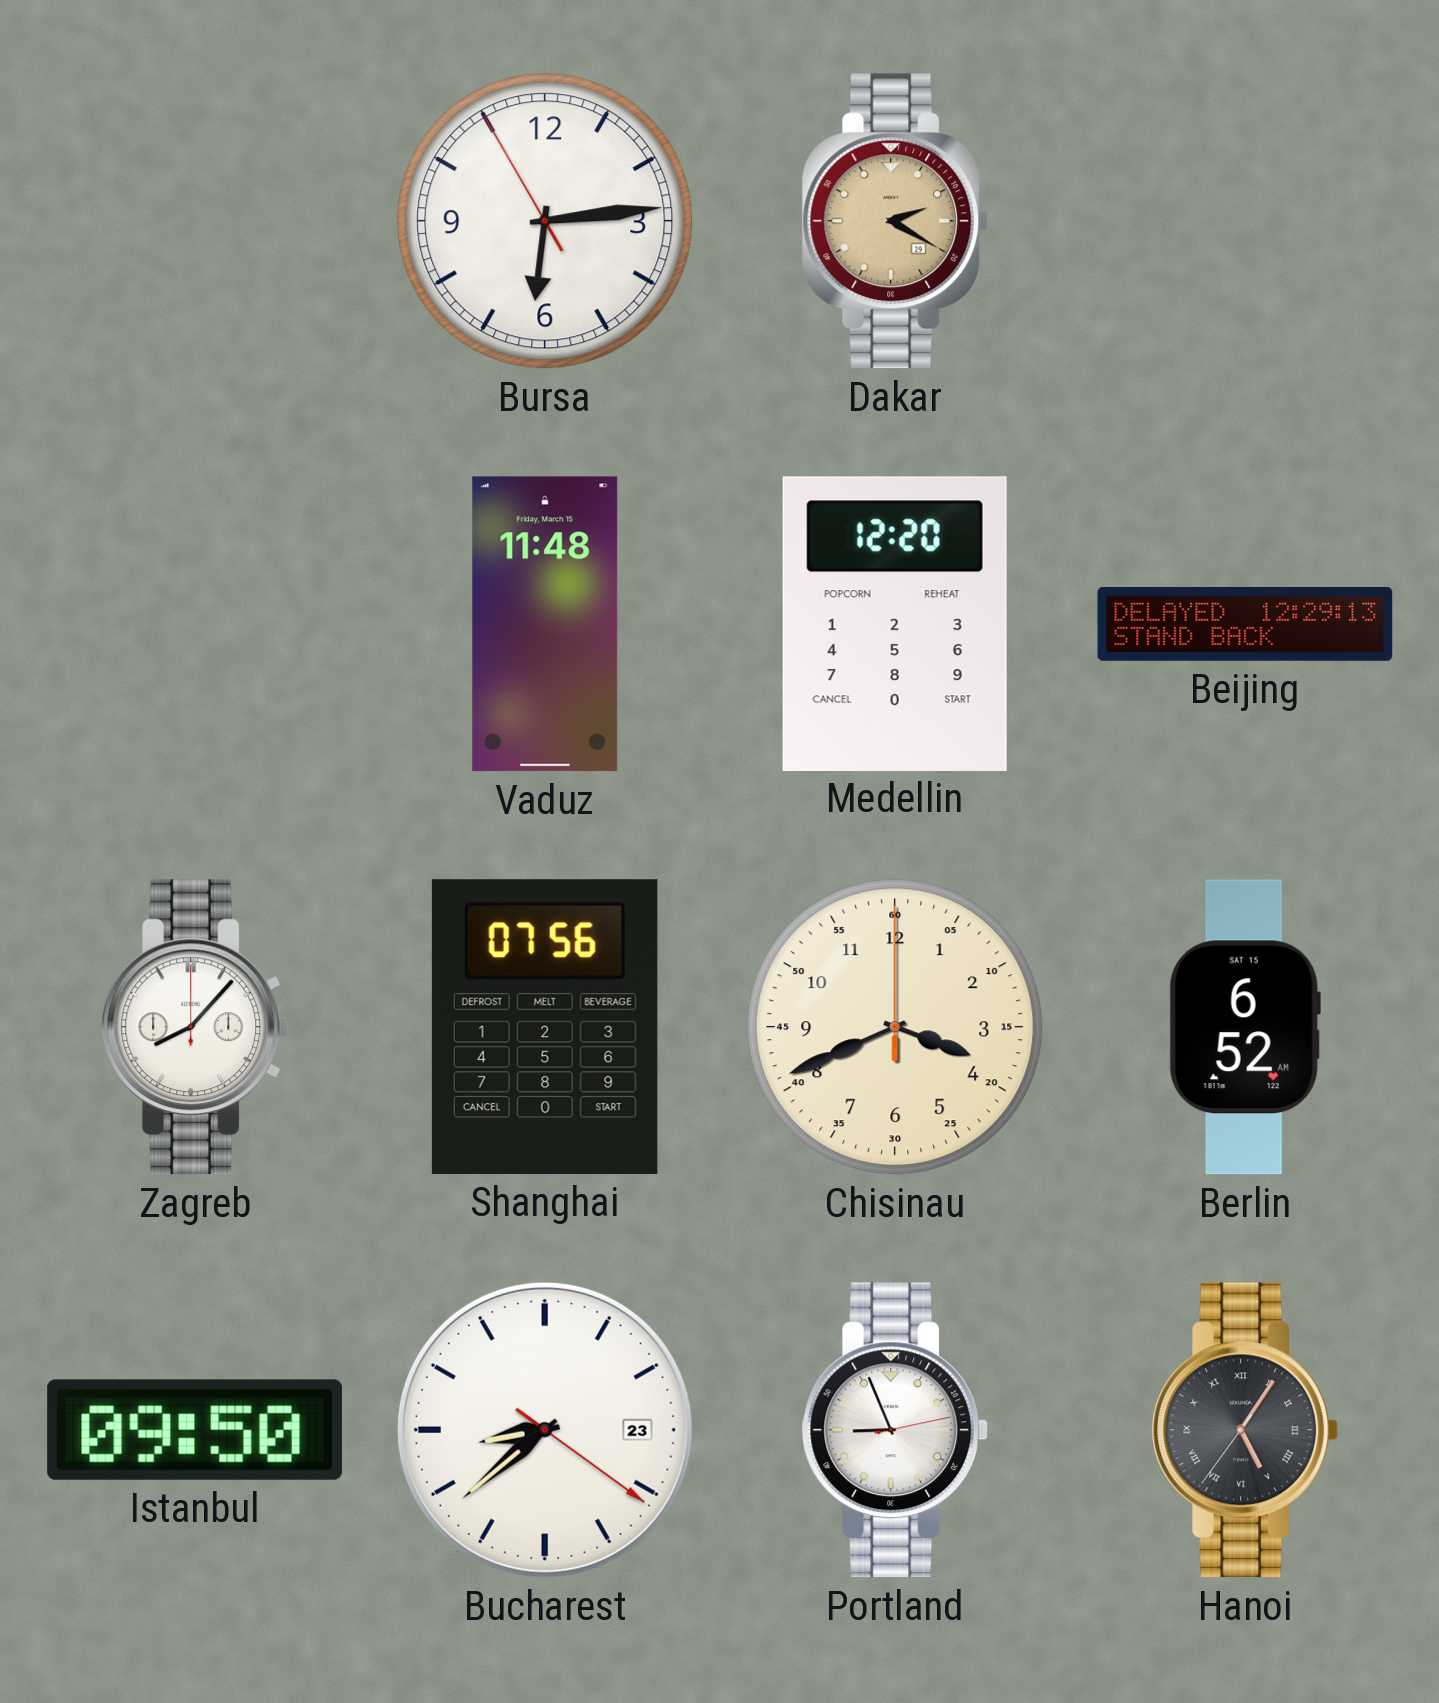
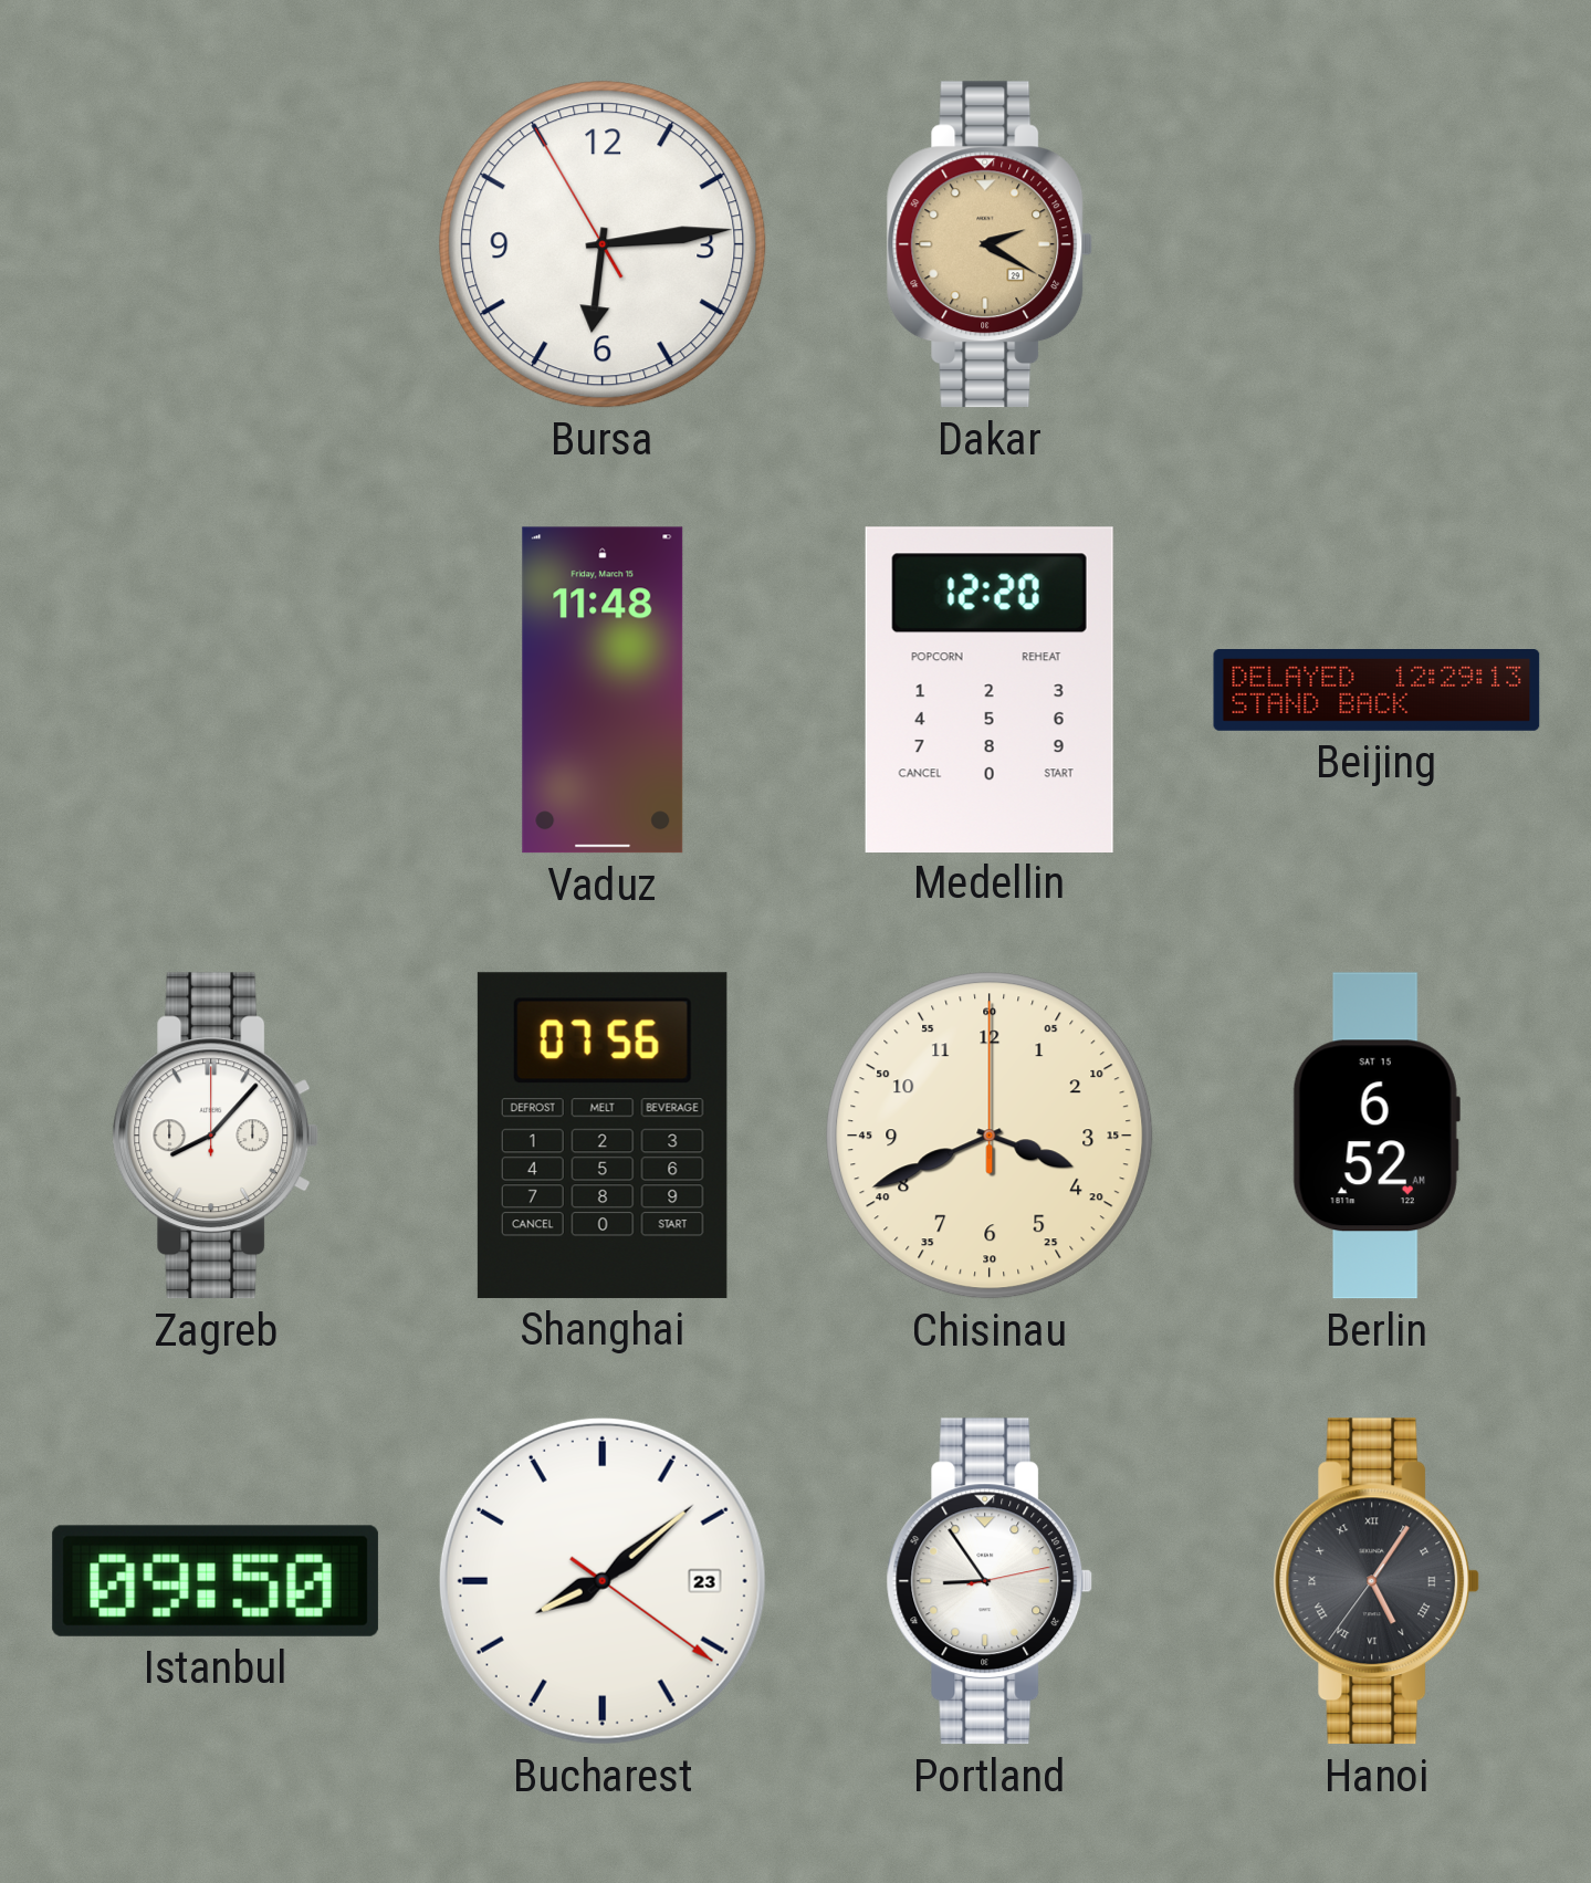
Bucharest: 8:38 -> 8:08 (603, 1581)
Portland: 8:56 -> 8:54 (990, 1581)
